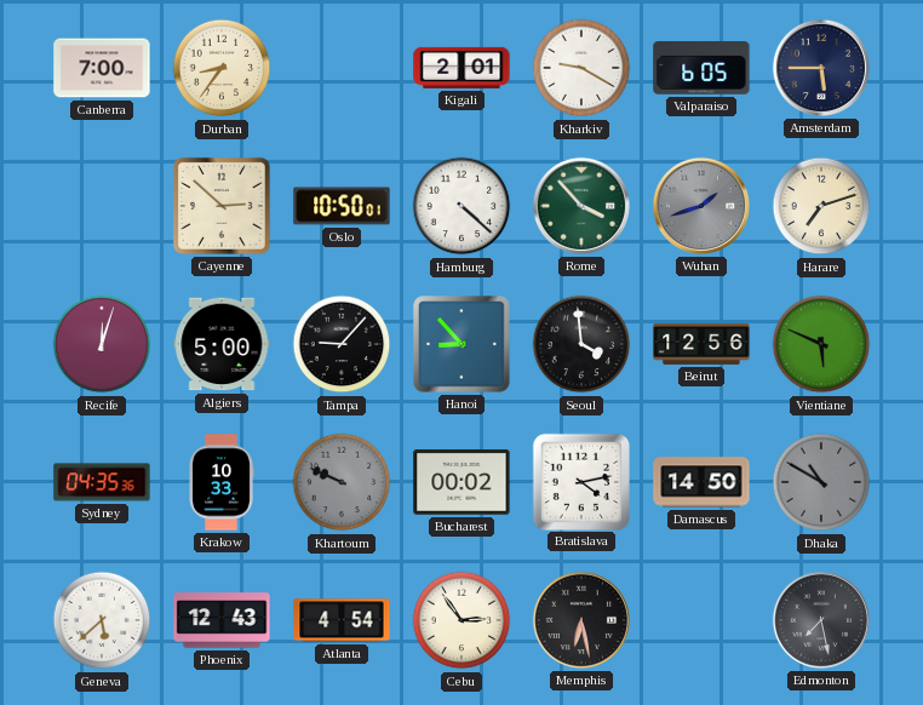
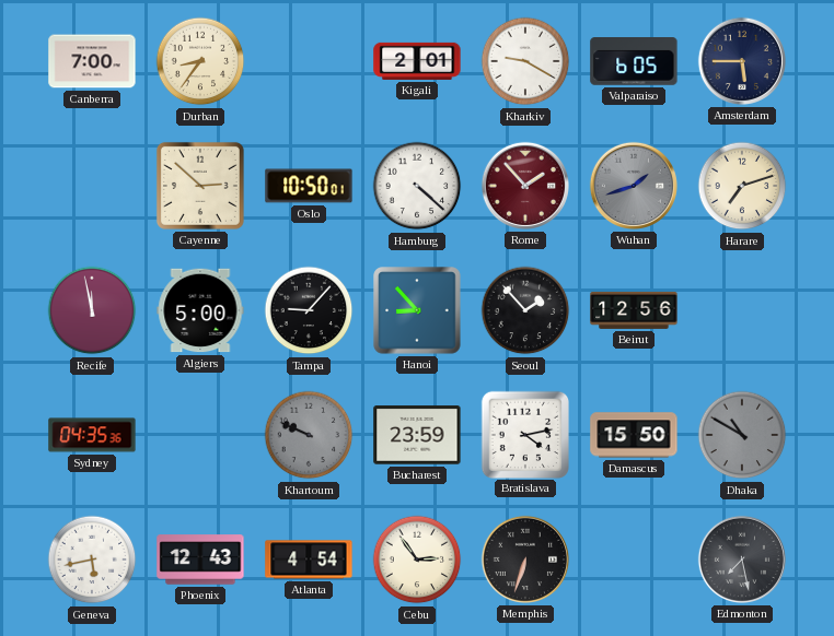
Rome: 3:53 -> 1:53 (525, 186)
Rome dial: green -> burgundy (525, 186)
Recife: 12:03 -> 11:58 (92, 310)
Seoul: 3:59 -> 1:53 (525, 310)
Vientiane: 5:49 -> none (821, 344)
Krakow: 10:33 -> none (222, 482)
Bucharest: 00:02 -> 23:59 (417, 435)
Damascus: 14:50 -> 15:50 (634, 435)
Geneva: 5:38 -> 5:43 (92, 560)
Memphis: 6:28 -> 6:33 (525, 560)
